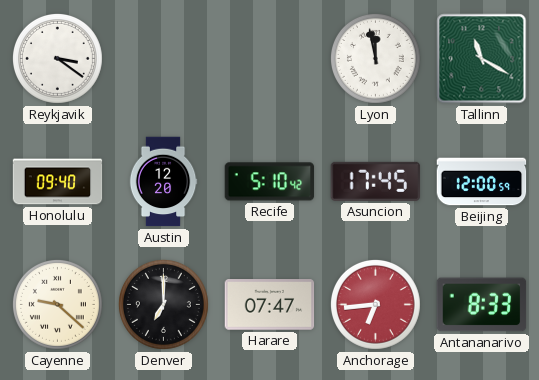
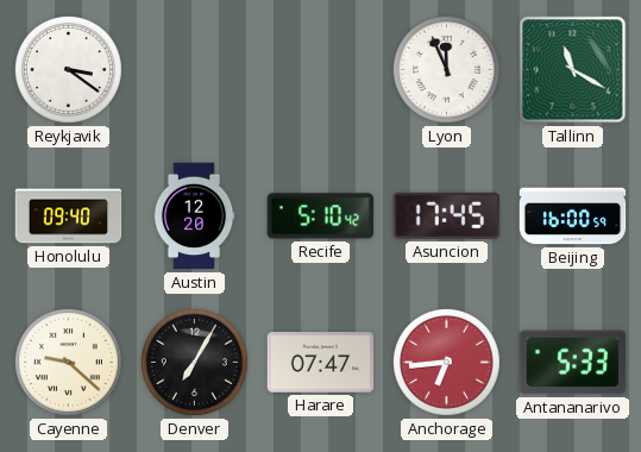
Lyon: 11:58 -> 11:56 (446, 69)
Beijing: 12:00 -> 16:00 (573, 216)
Denver: 7:00 -> 7:05 (194, 362)
Antananarivo: 8:33 -> 5:33 (573, 363)
